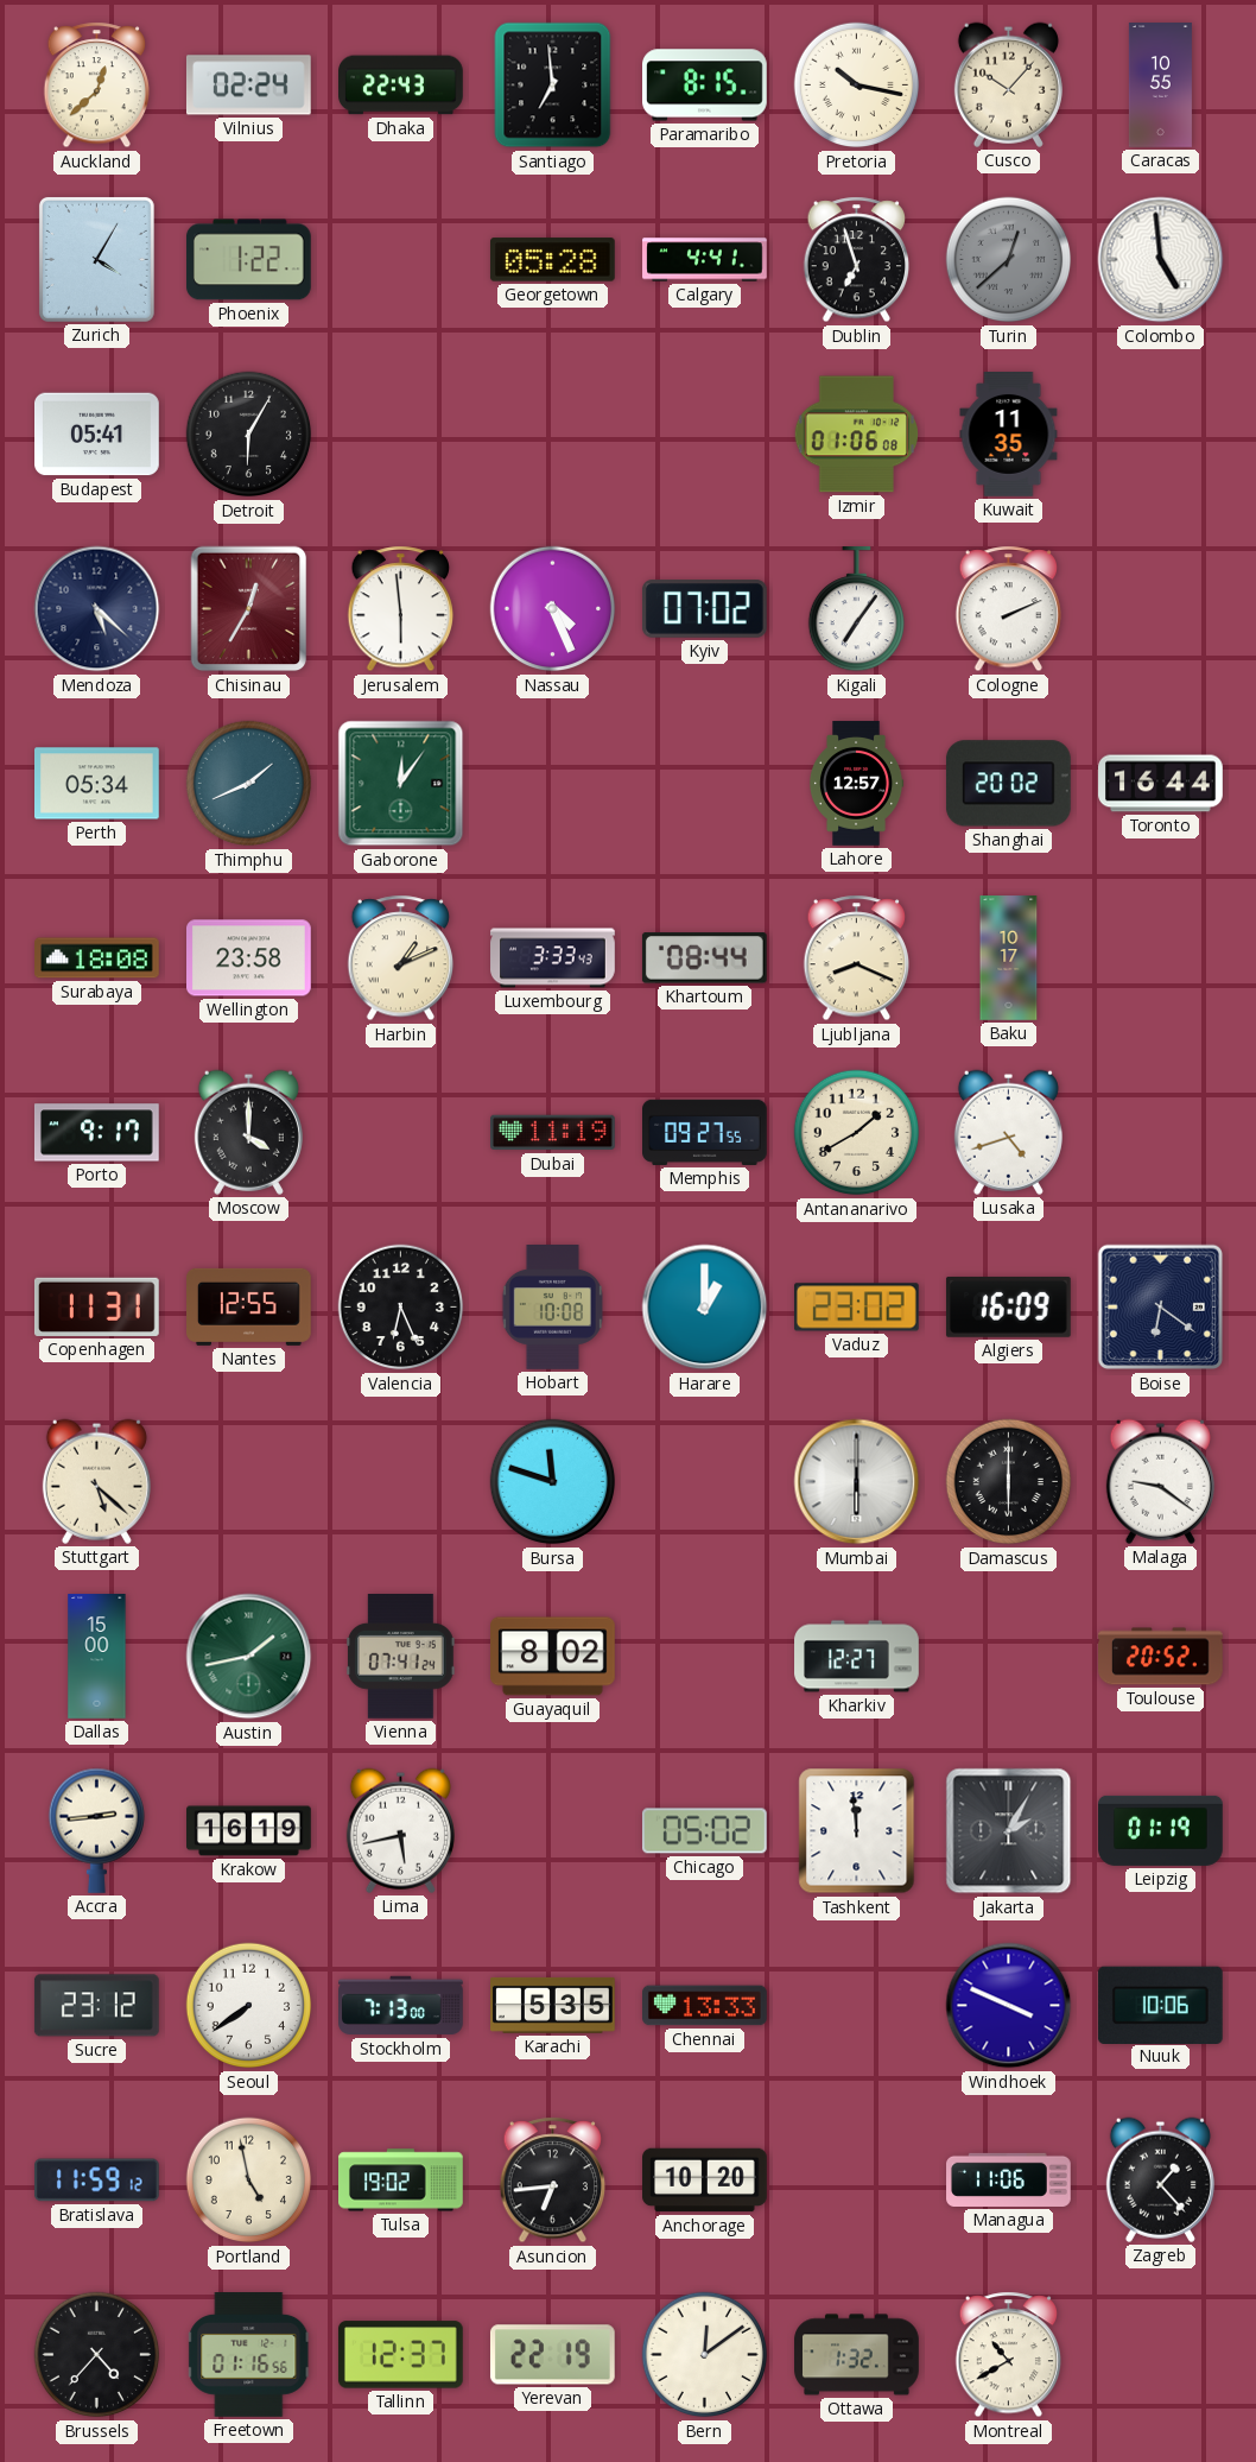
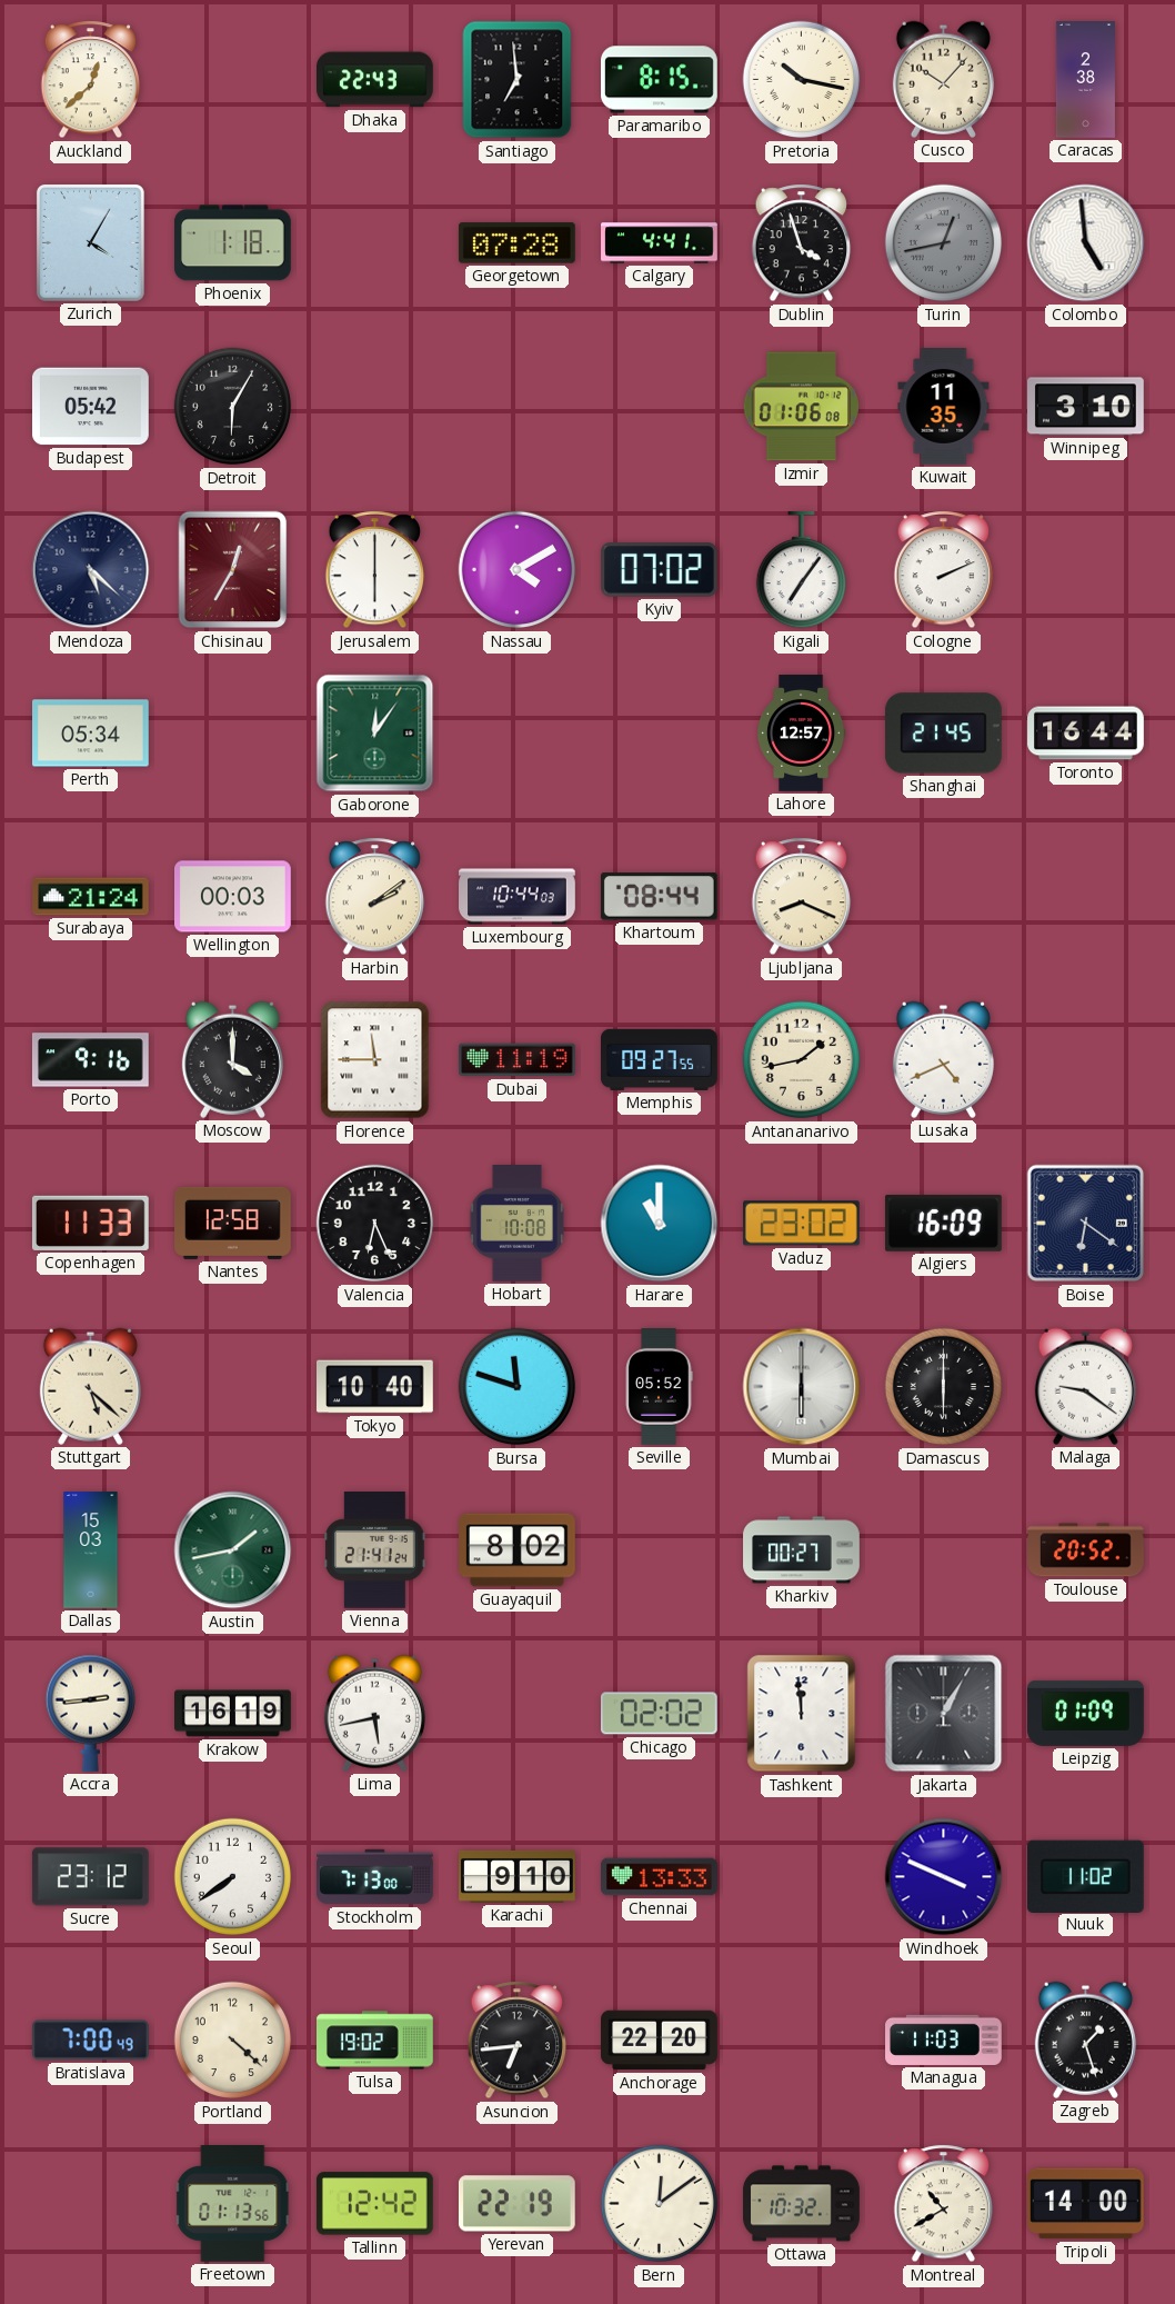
Vilnius: 02:24 -> none (248, 86)
Caracas: 10:55 -> 2:38 (1085, 80)
Phoenix: 1:22 -> 1:18 (232, 243)
Georgetown: 05:28 -> 07:28 (516, 243)
Dublin: 6:57 -> 3:57 (802, 243)
Turin: 12:38 -> 12:43 (944, 243)
Budapest: 05:41 -> 05:42 (91, 407)
Winnipeg: none -> 3:10 (1086, 407)
Jerusalem: 5:59 -> 6:00 (375, 570)
Nassau: 4:26 -> 4:10 (518, 570)
Thimphu: 1:41 -> none (249, 784)
Shanghai: 20:02 -> 21:45 (943, 734)
Surabaya: 18:08 -> 21:24 (91, 897)
Wellington: 23:58 -> 00:03 (233, 897)
Harbin: 1:11 -> 2:09 (375, 897)
Luxembourg: 3:33 -> 10:44 (518, 897)
Baku: 10:17 -> none (1009, 958)
Porto: 9:17 -> 9:16 (90, 1060)
Florence: none -> 11:45 (375, 1060)
Antananarivo: 1:40 -> 1:43 (802, 1060)
Lusaka: 4:42 -> 4:41 (943, 1059)
Copenhagen: 11:31 -> 11:33 (90, 1223)
Nantes: 12:55 -> 12:58 (233, 1223)
Harare: 1:00 -> 11:00 (660, 1224)
Tokyo: none -> 10:40 (375, 1387)
Seville: none -> 05:52 (659, 1387)
Dallas: 15:00 -> 15:03 (91, 1550)
Vienna: 07:41 -> 21:41 (375, 1550)
Kharkiv: 12:27 -> 00:27 (802, 1550)
Chicago: 05:02 -> 02:02 (659, 1714)
Jakarta: 2:05 -> 1:05 (944, 1714)
Leipzig: 01:19 -> 01:09 (1086, 1713)
Karachi: 5:35 -> 9:10 (518, 1876)
Nuuk: 10:06 -> 11:02 (1085, 1876)
Bratislava: 11:59 -> 7:00 (90, 2041)
Portland: 4:58 -> 4:22 (233, 2041)
Anchorage: 10:20 -> 22:20 (660, 2041)
Managua: 11:06 -> 11:03 (944, 2039)
Zagreb: 1:23 -> 1:27 (1085, 2039)
Brussels: 4:37 -> none (97, 2355)
Freetown: 01:16 -> 01:13 (233, 2204)
Tallinn: 12:37 -> 12:42 (374, 2204)
Ottawa: 1:32 -> 10:32 (802, 2204)
Tripoli: none -> 14:00 (1086, 2204)
